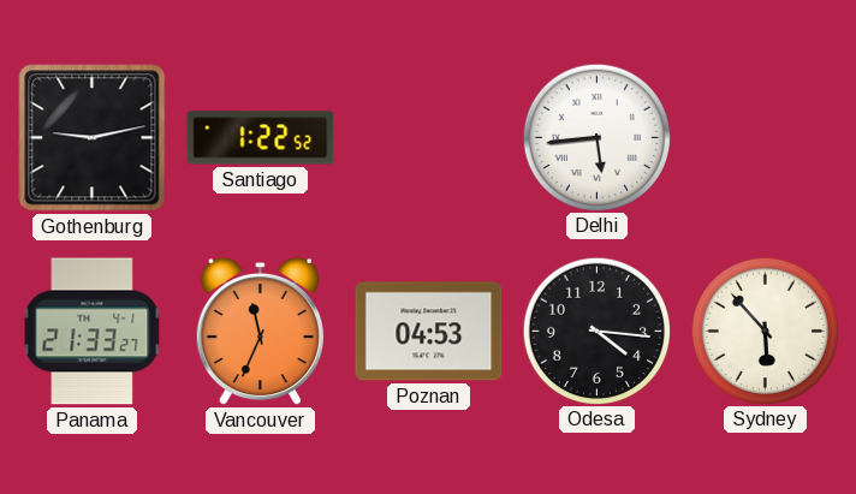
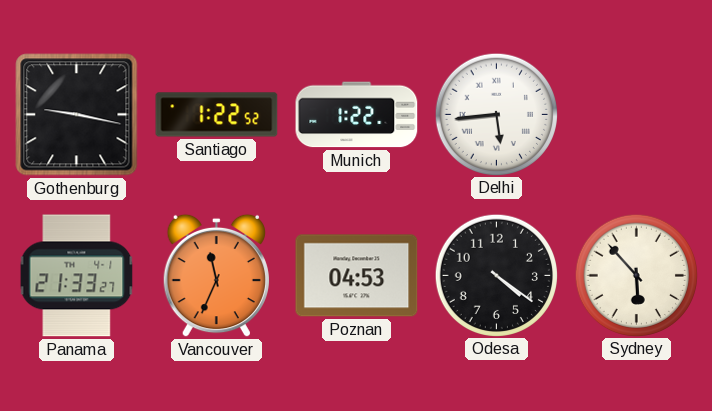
Gothenburg: 9:13 -> 9:17 (77, 115)
Munich: none -> 1:22 (357, 115)
Odesa: 4:16 -> 4:21 (496, 275)
